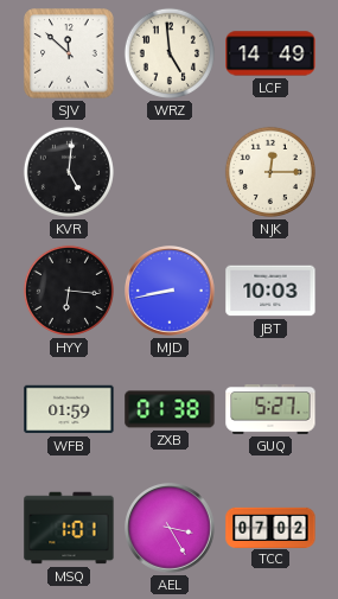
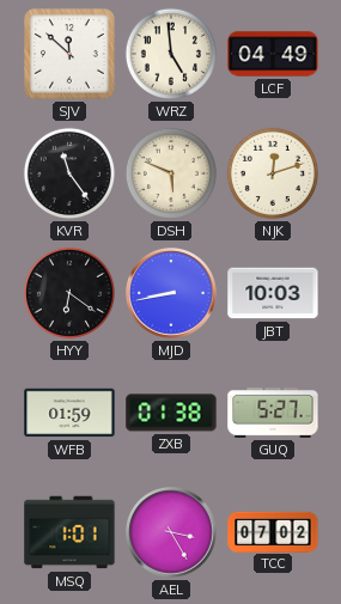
LCF: 14:49 -> 04:49 (273, 54)
KVR: 5:01 -> 11:24 (69, 173)
DSH: none -> 5:49 (171, 173)
NJK: 12:15 -> 12:12 (273, 173)
HYY: 6:16 -> 6:21 (69, 293)
